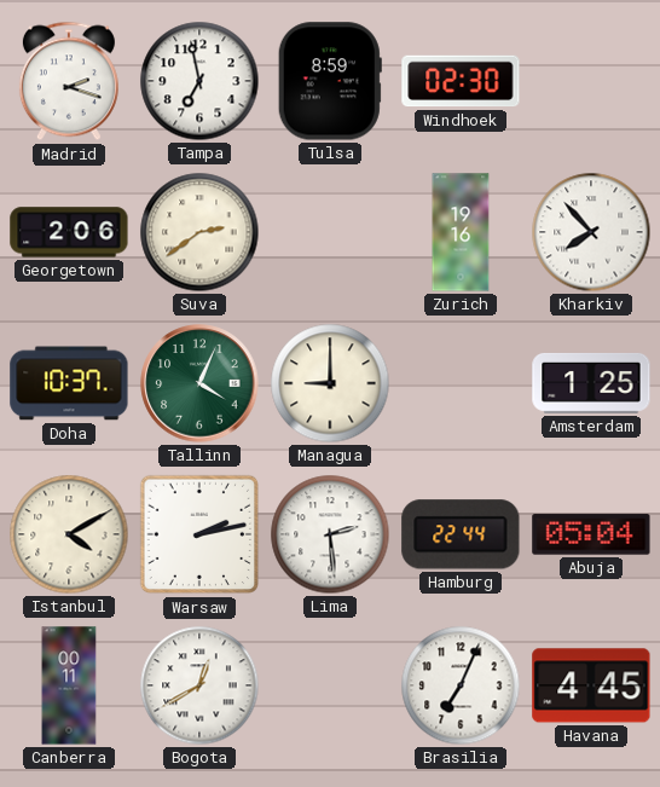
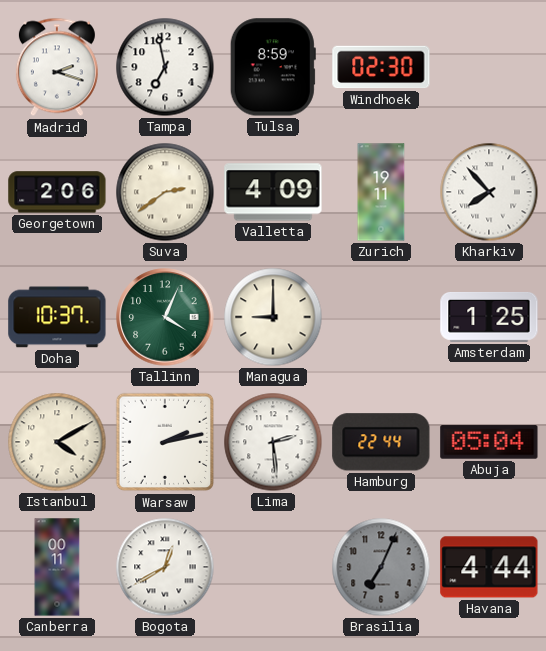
Valletta: none -> 4:09 (273, 192)
Zurich: 19:16 -> 19:11 (381, 192)
Brasilia dial: white -> grey (381, 567)
Havana: 4:45 -> 4:44 (489, 567)
